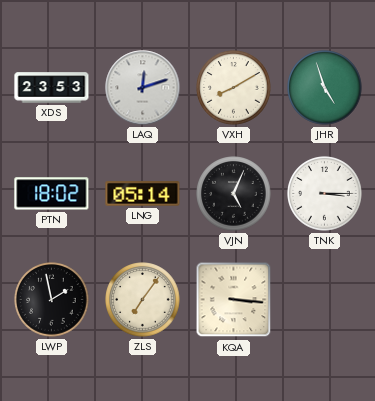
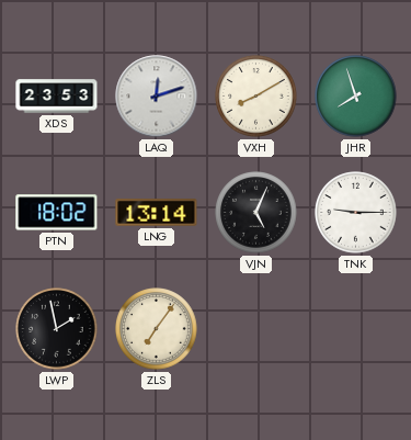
JHR: 4:57 -> 7:57 (356, 97)
LNG: 05:14 -> 13:14 (157, 213)
TNK: 3:15 -> 9:15 (356, 213)
KQA: 3:16 -> none (234, 300)
